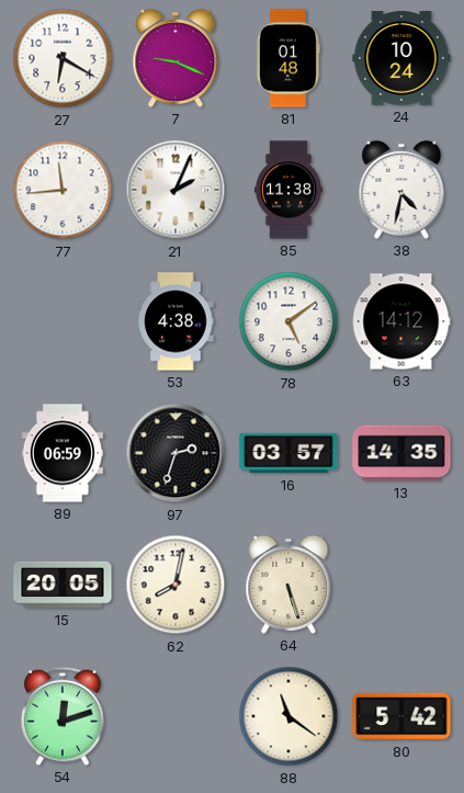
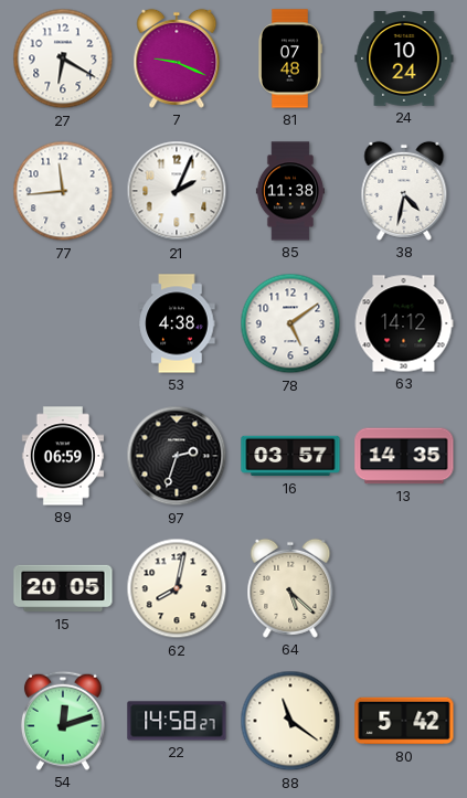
81: 01:48 -> 07:48 (290, 58)
64: 5:27 -> 5:22 (290, 588)
22: none -> 14:58 (177, 721)
